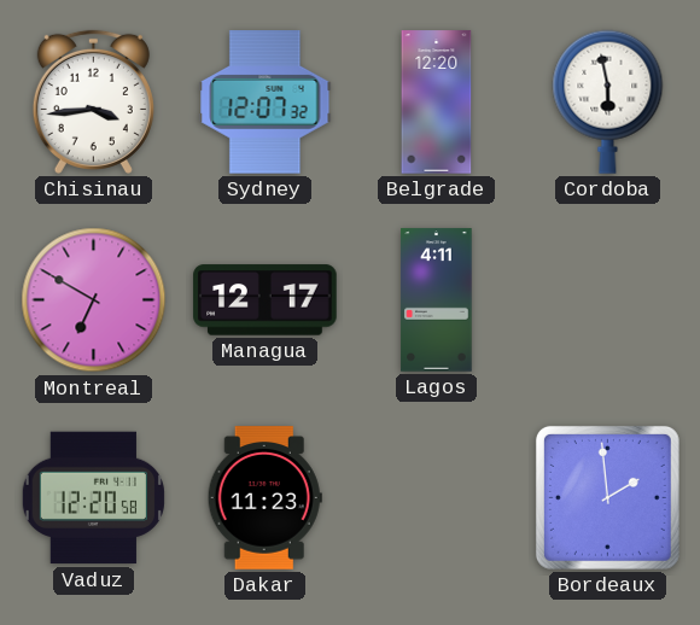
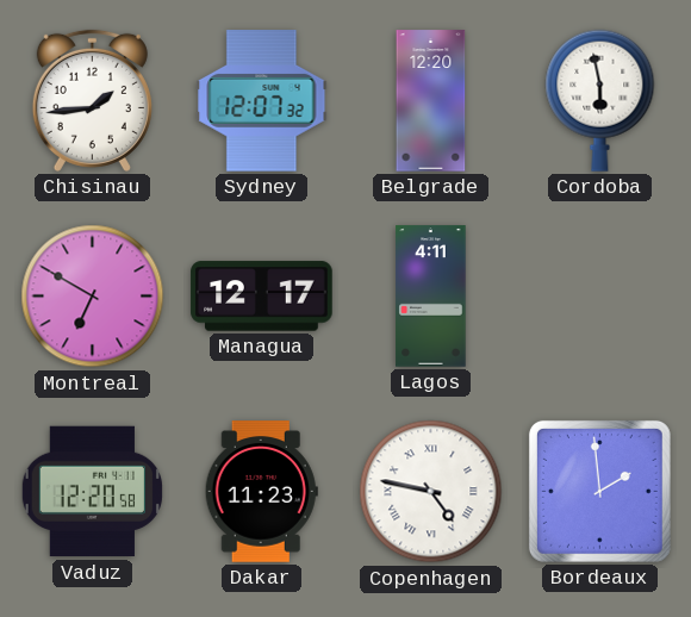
Chisinau: 3:44 -> 1:44 (92, 100)
Copenhagen: none -> 4:47 (431, 492)
